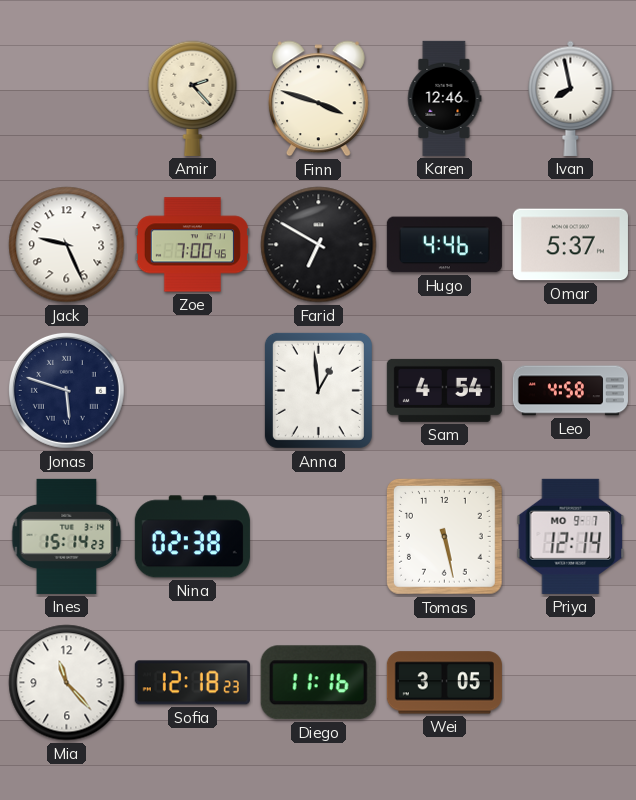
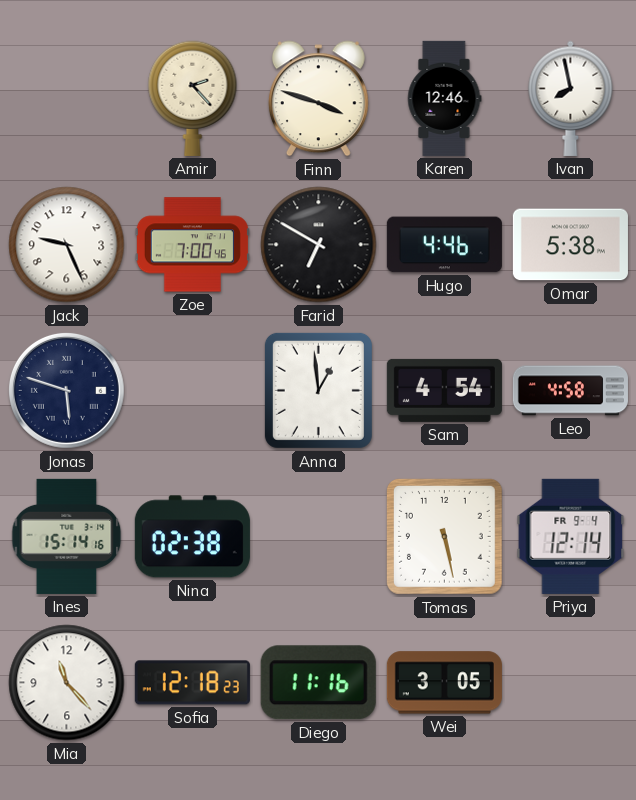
Omar: 5:37 -> 5:38 (570, 245)
Ines: 15:14:23 -> 15:14:16 (67, 536)
Priya date: MO 9-7 -> FR 9-4 (571, 536)
